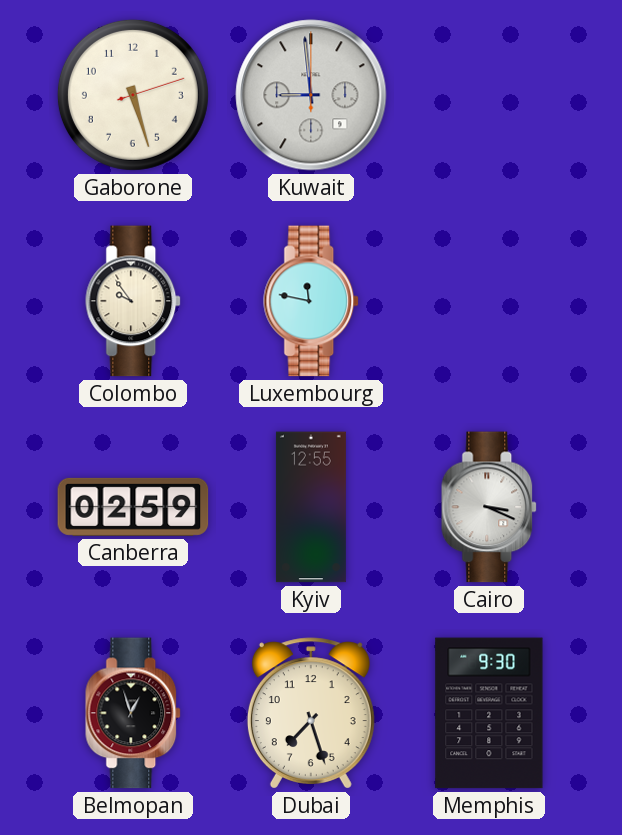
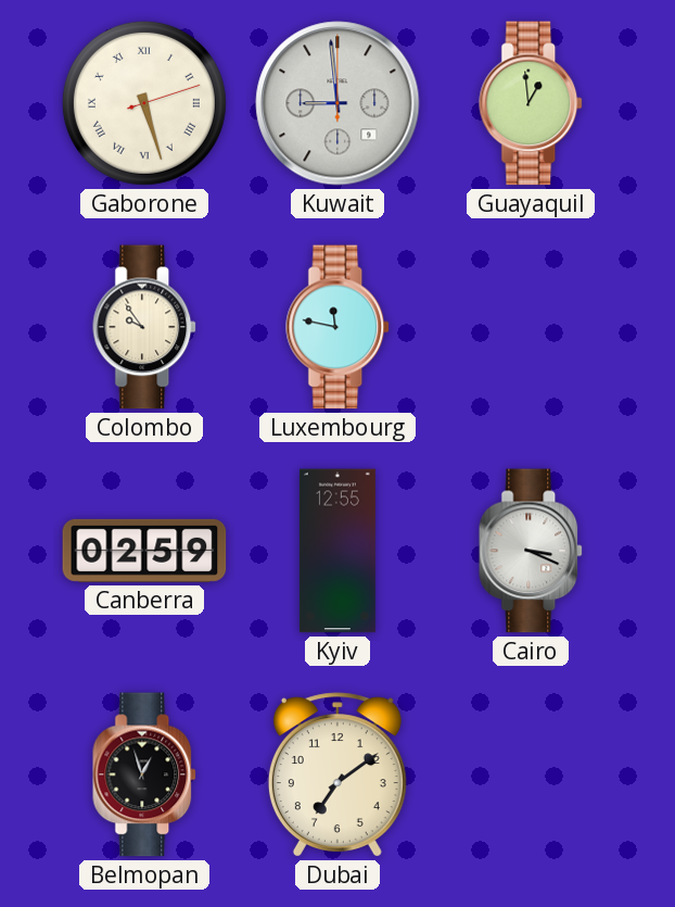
Gaborone numerals: Arabic -> Roman (144, 103)
Guayaquil: none -> 12:59 (532, 103)
Dubai: 7:27 -> 7:09 (337, 774)
Memphis: 9:30 -> none (489, 713)
